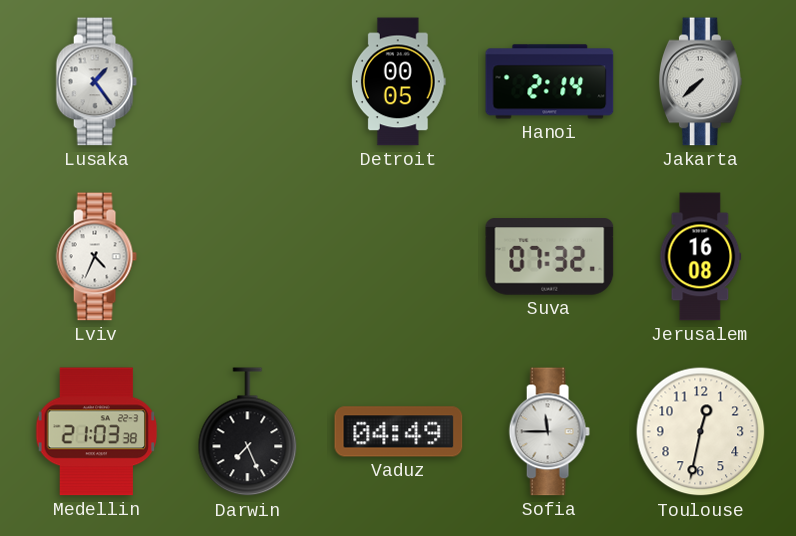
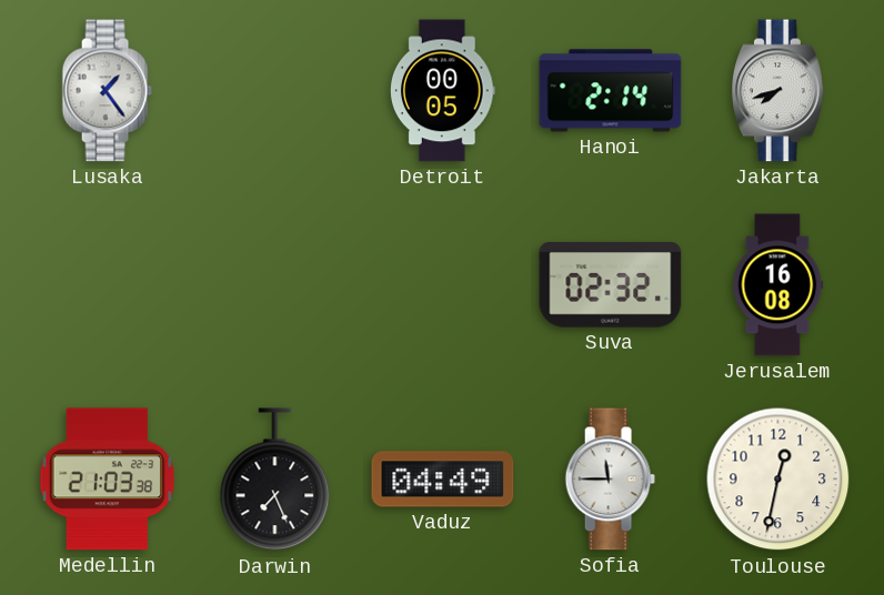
Jakarta: 7:38 -> 7:42 (778, 91)
Lviv: 4:34 -> none (96, 257)
Suva: 07:32 -> 02:32 (611, 285)
